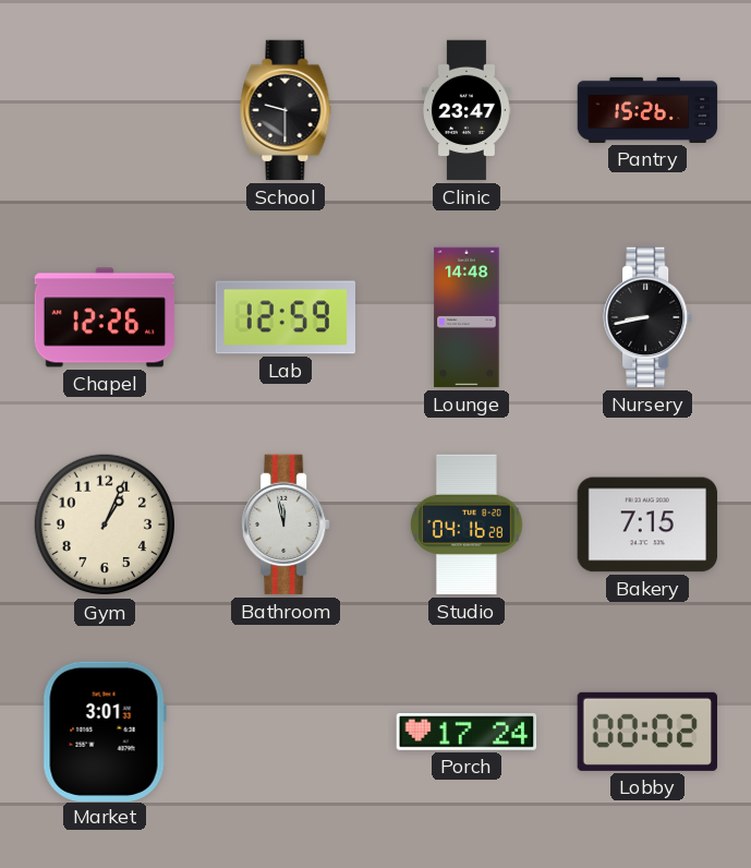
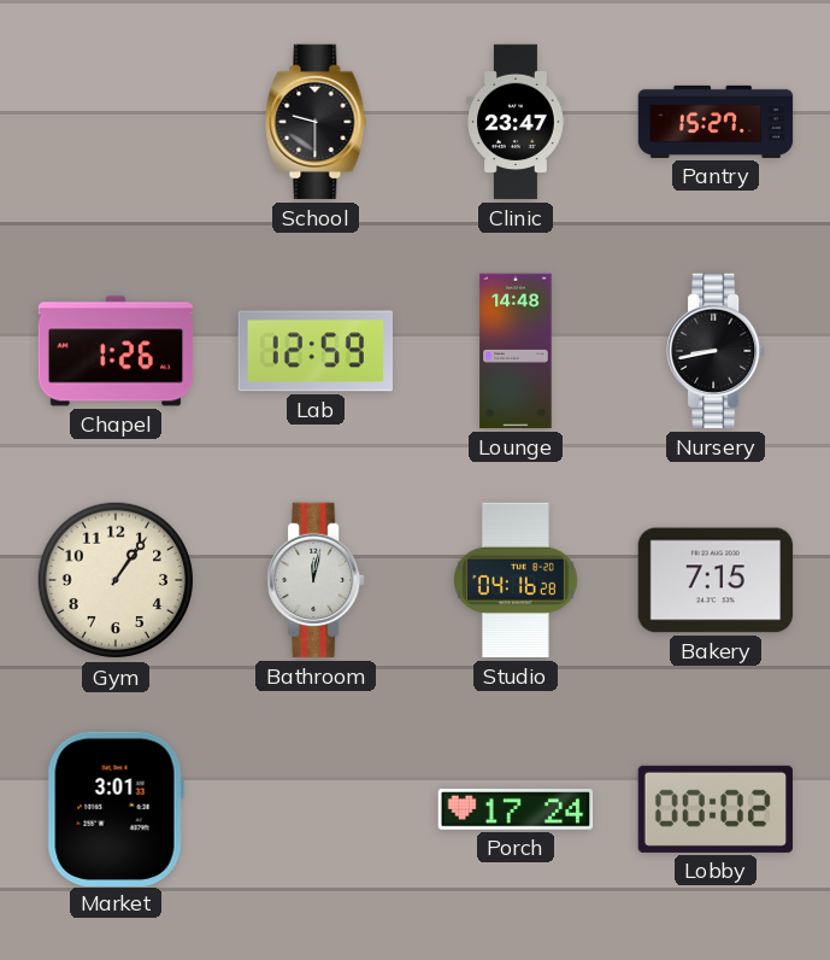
Pantry: 15:26 -> 15:27 (716, 122)
Chapel: 12:26 -> 1:26 (116, 351)
Gym: 1:04 -> 1:06 (116, 580)
Bathroom: 11:58 -> 12:02 (316, 580)
